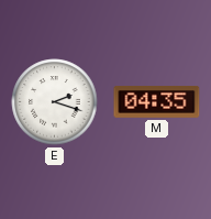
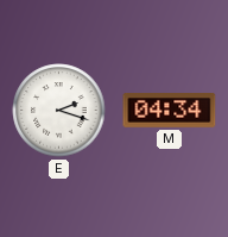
M: 04:35 -> 04:34 (170, 111)
